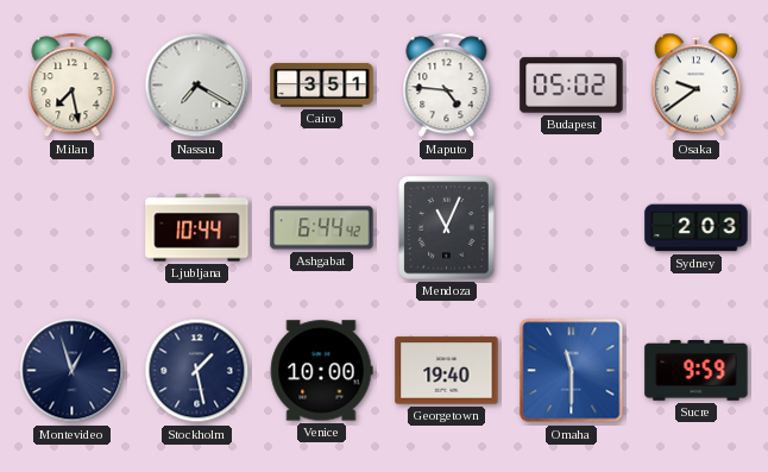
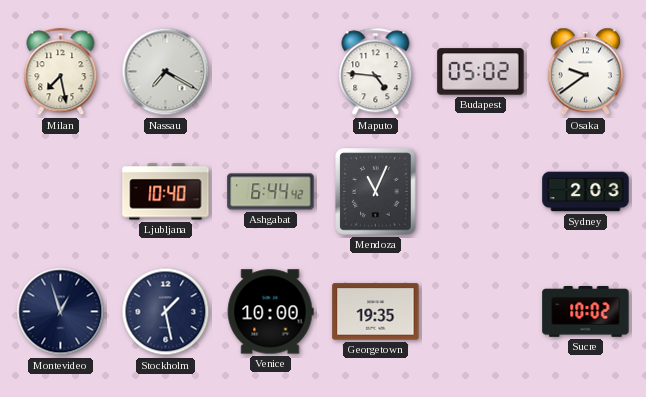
Cairo: 3:51 -> none (322, 84)
Ljubljana: 10:44 -> 10:40 (166, 192)
Georgetown: 19:40 -> 19:35 (376, 312)
Omaha: 11:30 -> none (572, 371)
Sucre: 9:59 -> 10:02 (586, 312)
